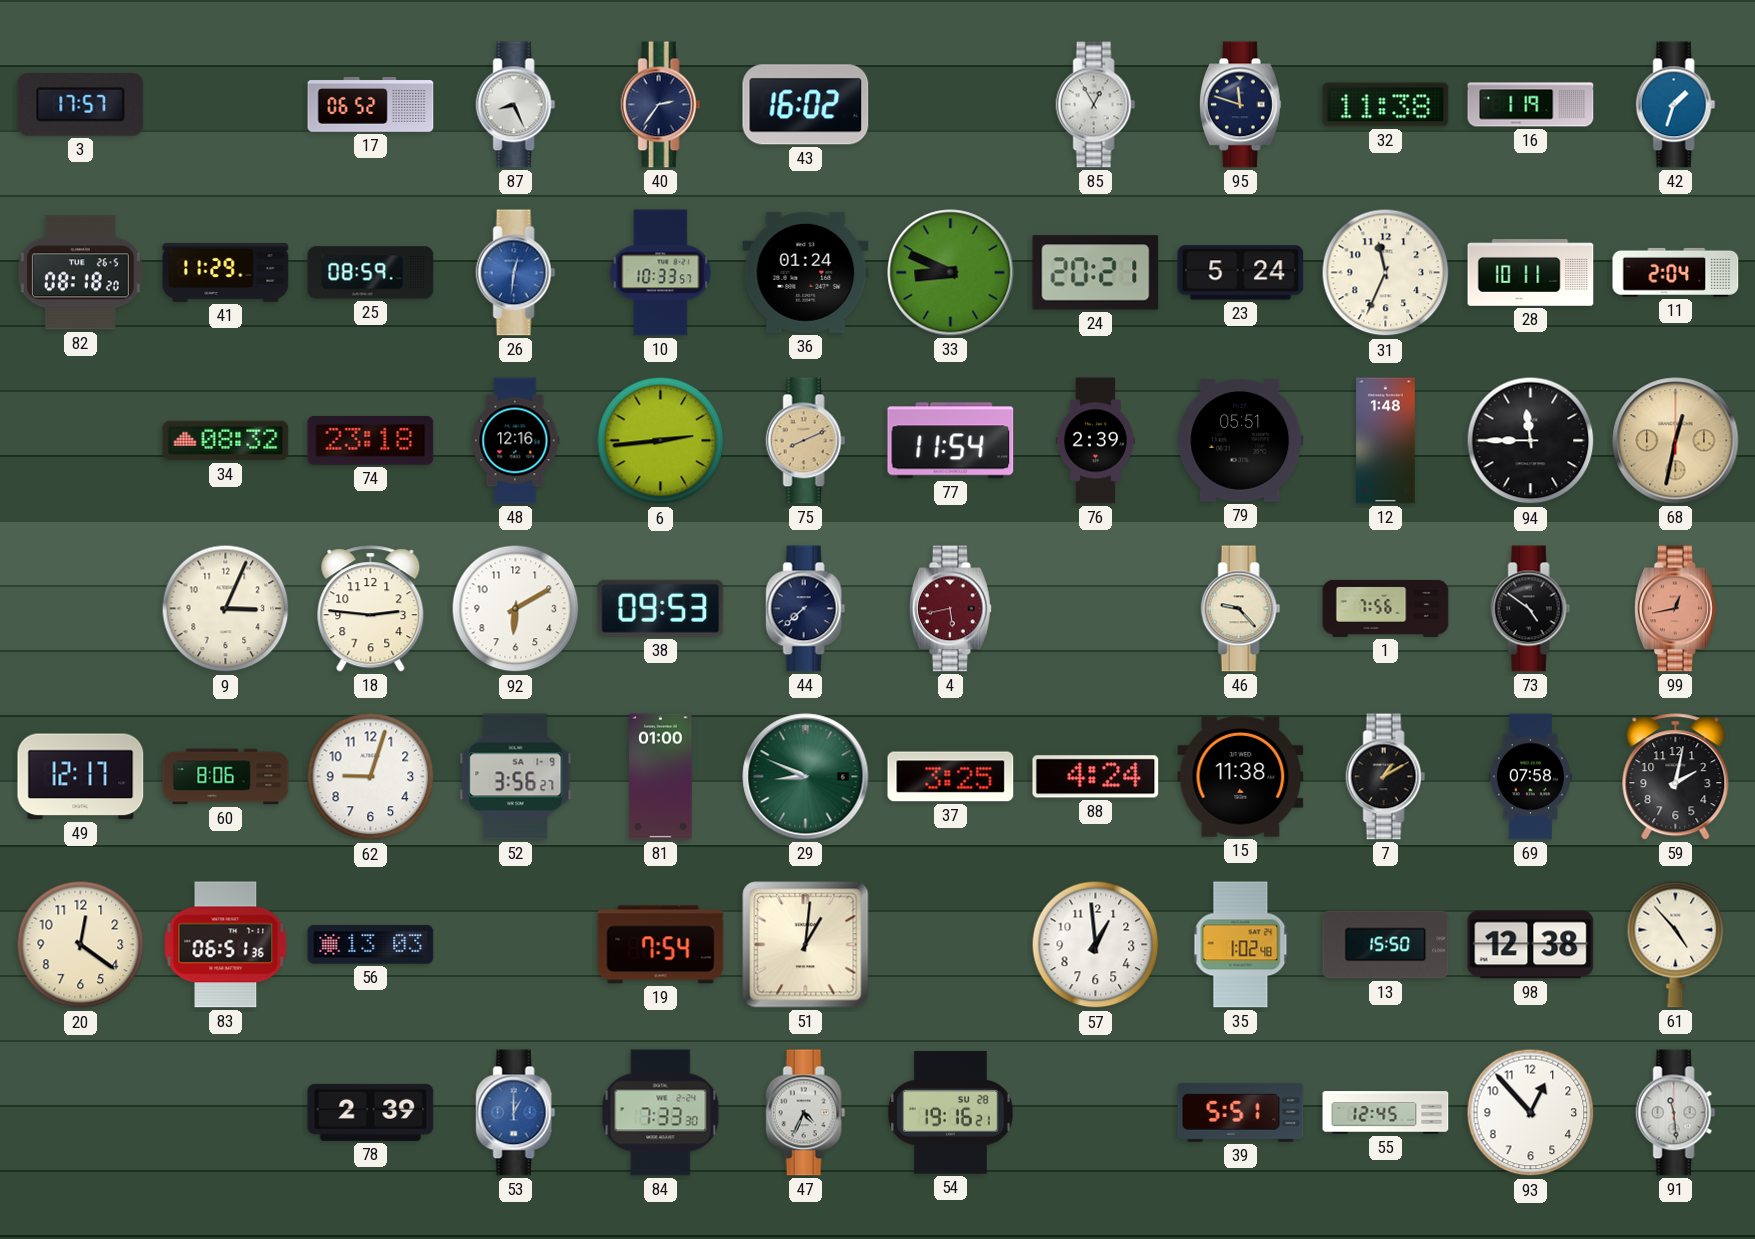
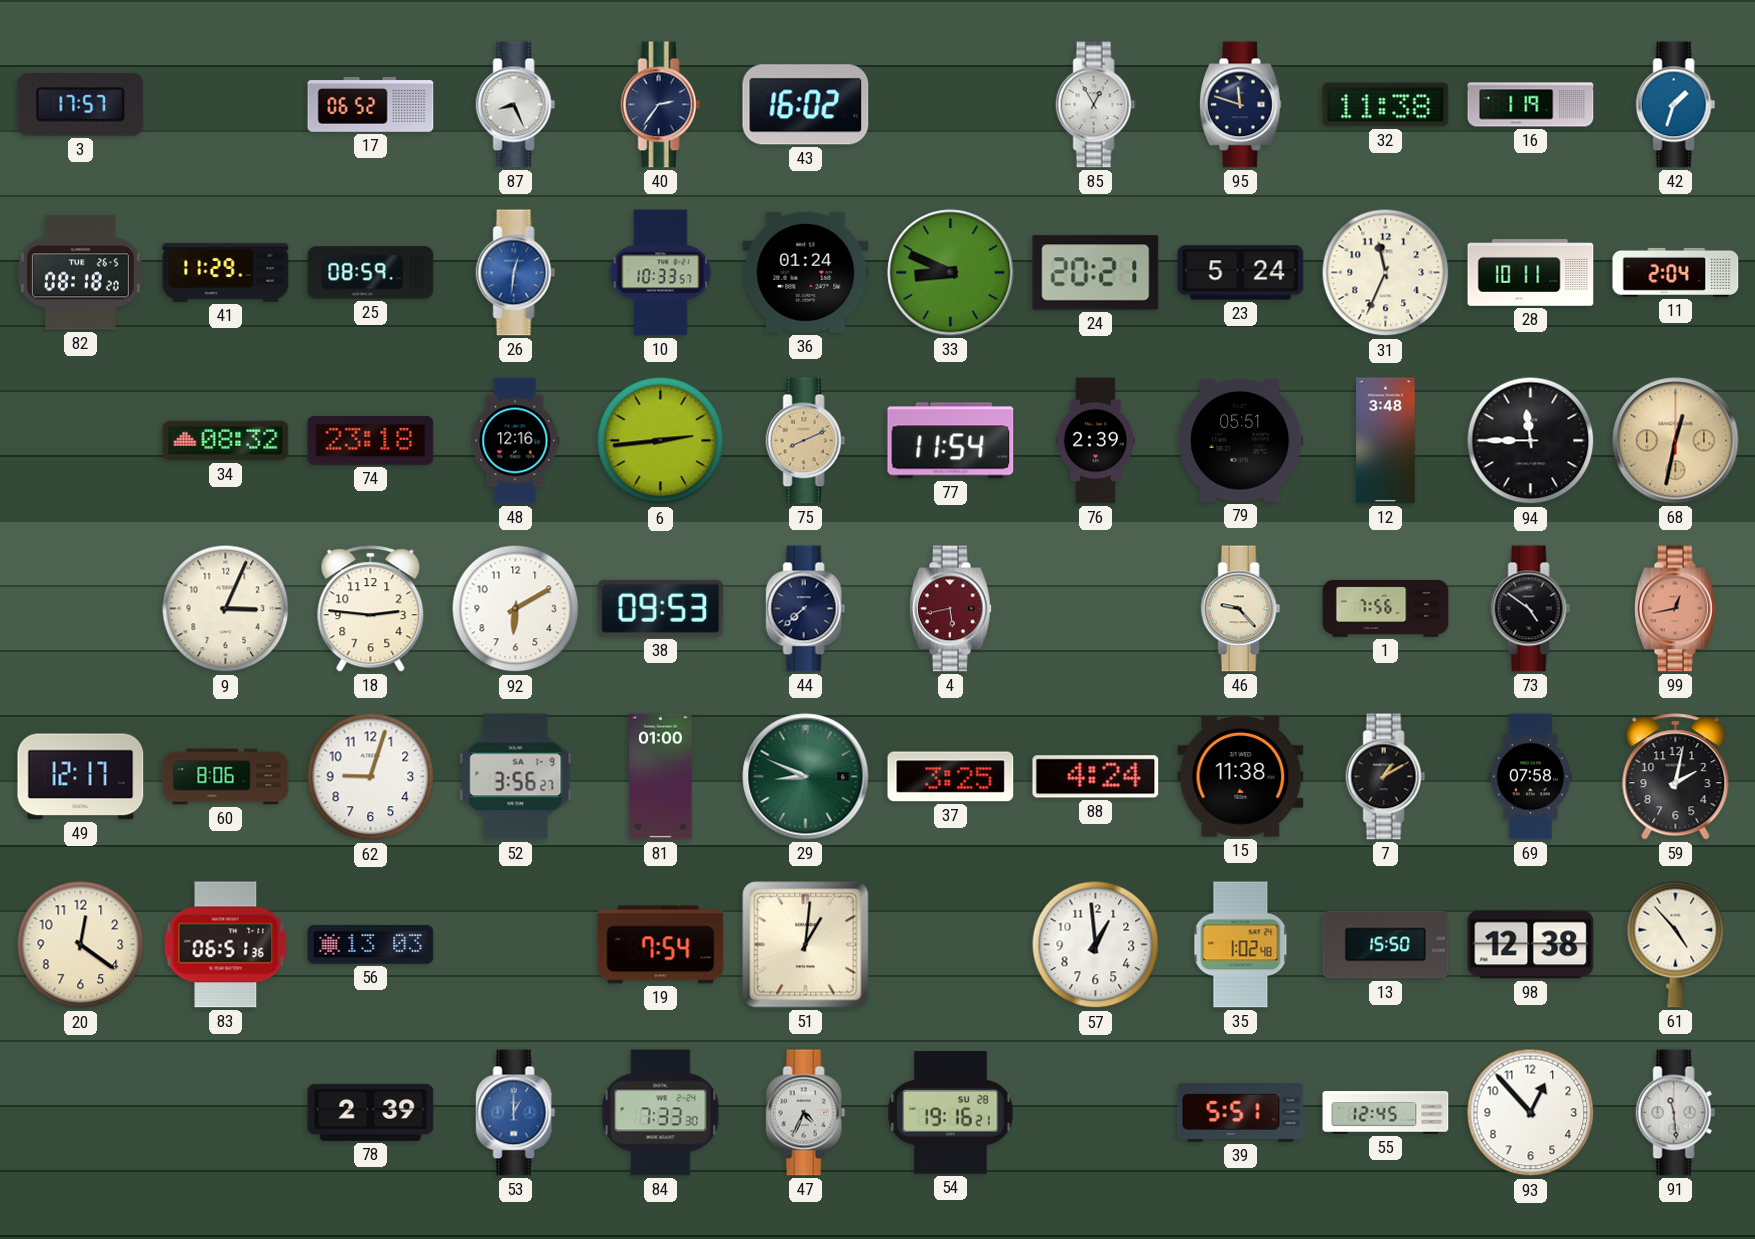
12: 1:48 -> 3:48 (1386, 441)
